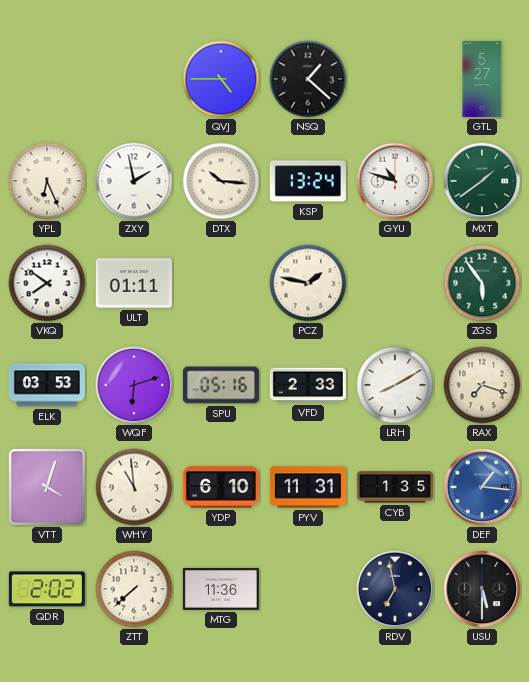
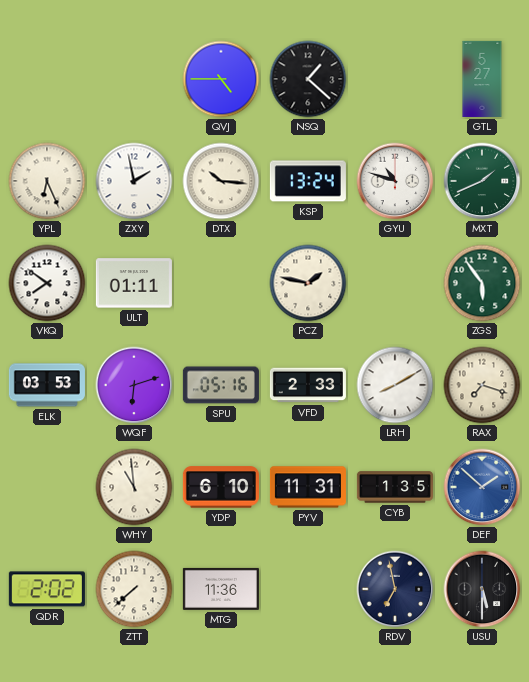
MXT: 1:39 -> 1:41 (482, 181)
VTT: 4:03 -> none (47, 487)
DEF: 1:16 -> 1:52 (482, 487)
